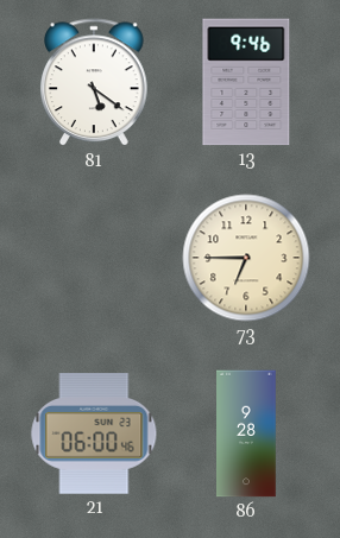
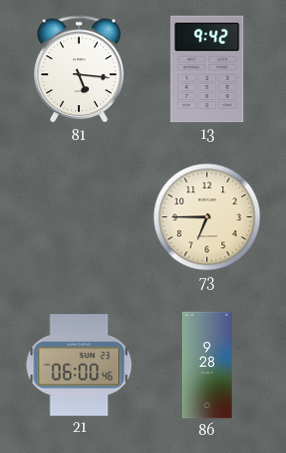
81: 5:21 -> 5:16 (80, 70)
13: 9:46 -> 9:42 (207, 69)
